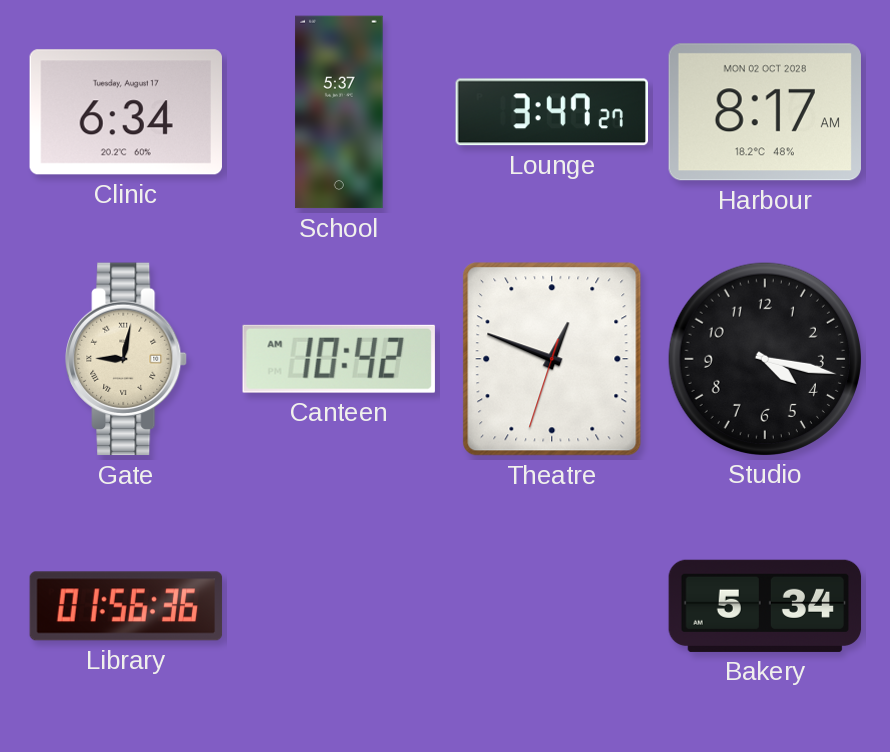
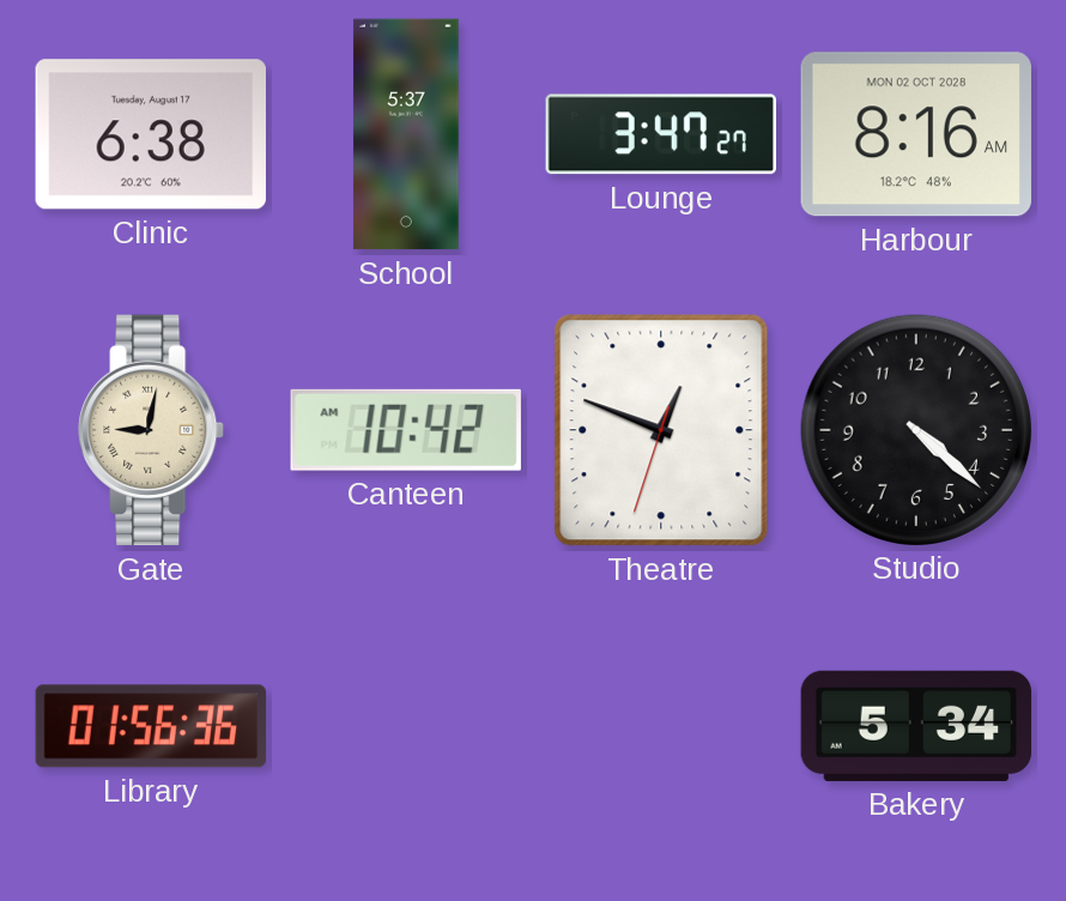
Clinic: 6:34 -> 6:38 (150, 134)
Harbour: 8:17 -> 8:16 (916, 134)
Studio: 4:17 -> 4:22 (915, 429)
